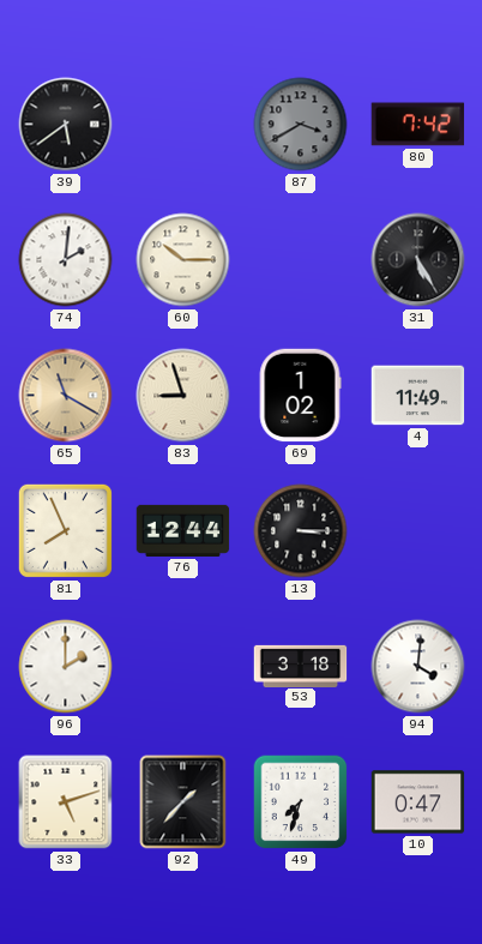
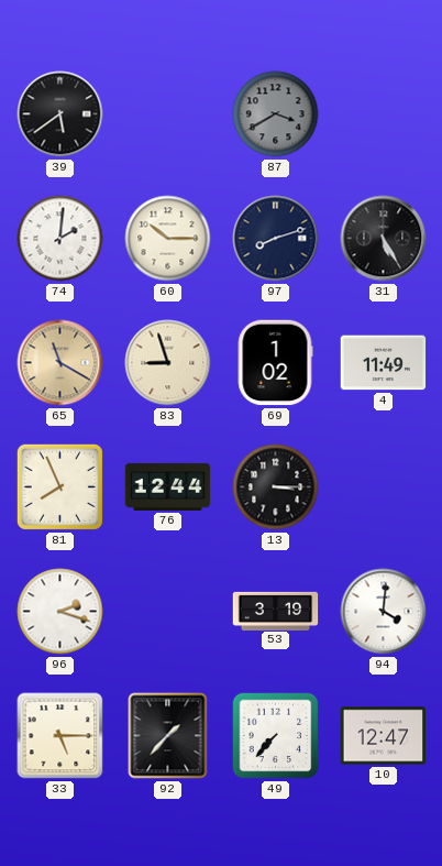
80: 7:42 -> none (418, 125)
97: none -> 8:12 (276, 239)
96: 2:00 -> 2:18 (60, 612)
53: 3:18 -> 3:19 (276, 611)
33: 5:12 -> 5:15 (60, 736)
49: 7:33 -> 7:37 (276, 736)
10: 0:47 -> 12:47 (384, 736)
